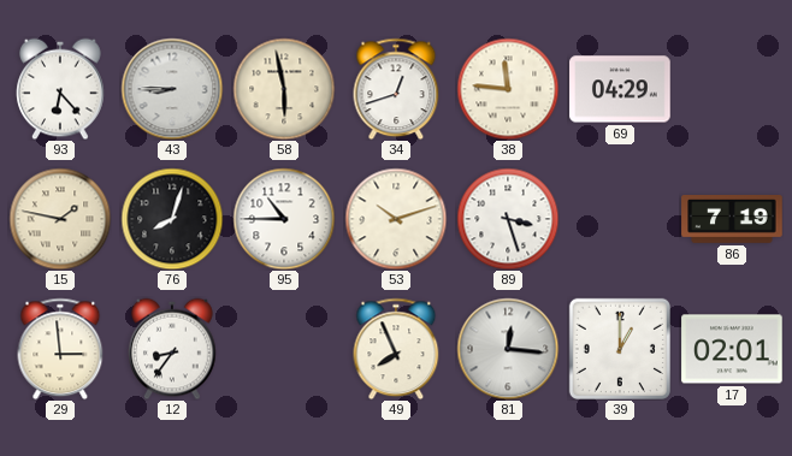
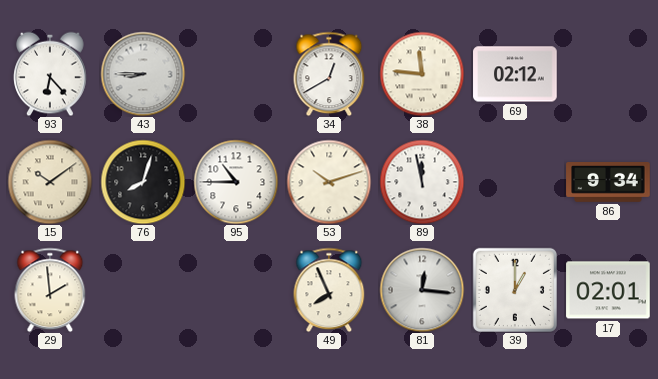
58: 5:58 -> none (284, 89)
34: 12:42 -> 12:40 (329, 74)
69: 04:29 -> 02:12 (515, 74)
15: 1:47 -> 10:09 (50, 182)
89: 3:27 -> 11:58 (422, 182)
86: 7:19 -> 9:34 (608, 183)
29: 2:59 -> 1:59 (50, 290)
12: 8:36 -> none (172, 349)
